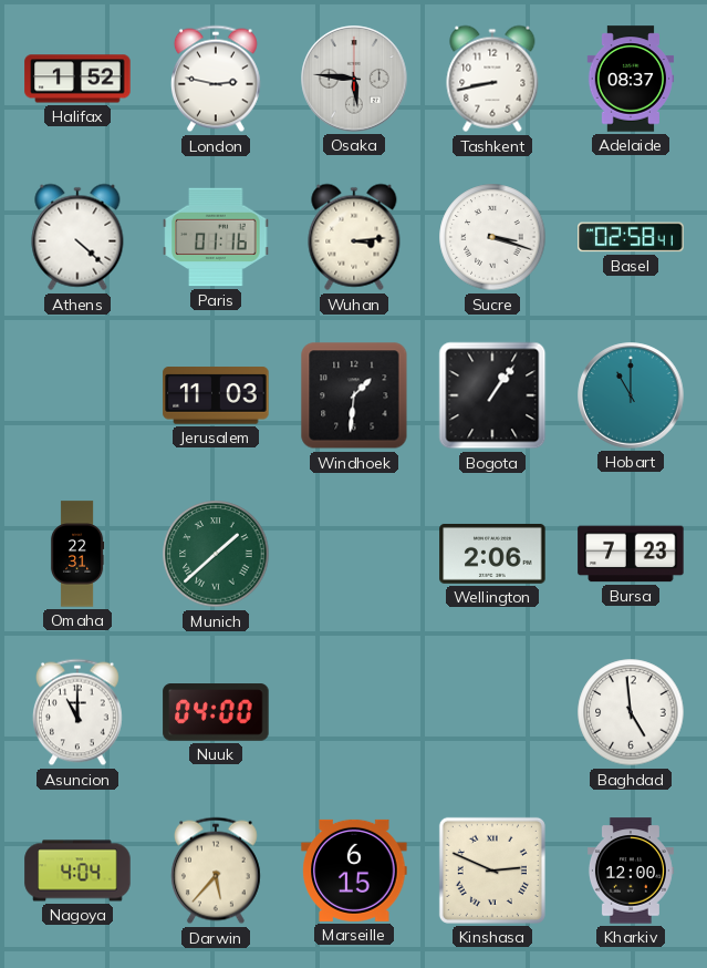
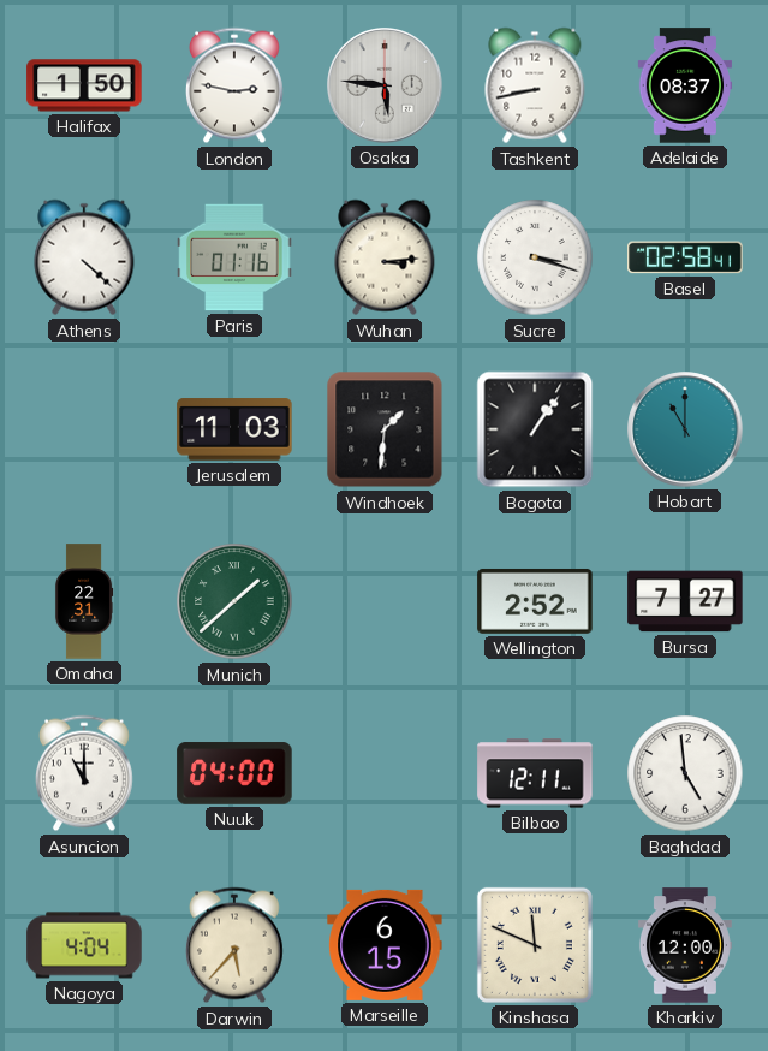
Halifax: 1:52 -> 1:50 (84, 85)
Wellington: 2:06 -> 2:52 (535, 601)
Bursa: 7:23 -> 7:27 (685, 601)
Bilbao: none -> 12:11 (535, 773)
Kinshasa: 2:49 -> 11:49 (535, 945)
